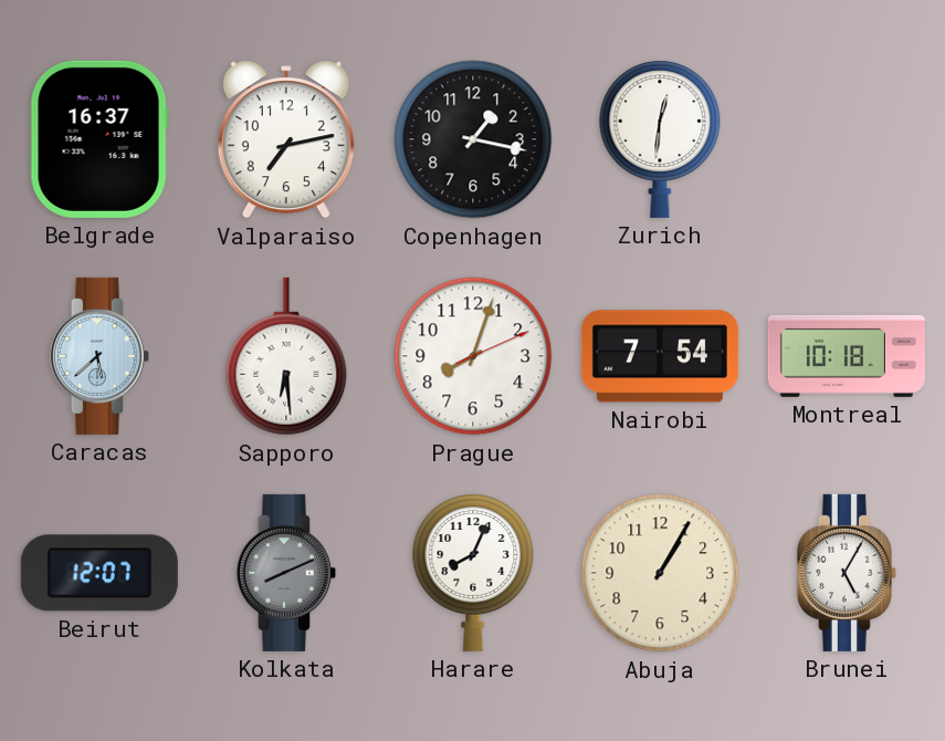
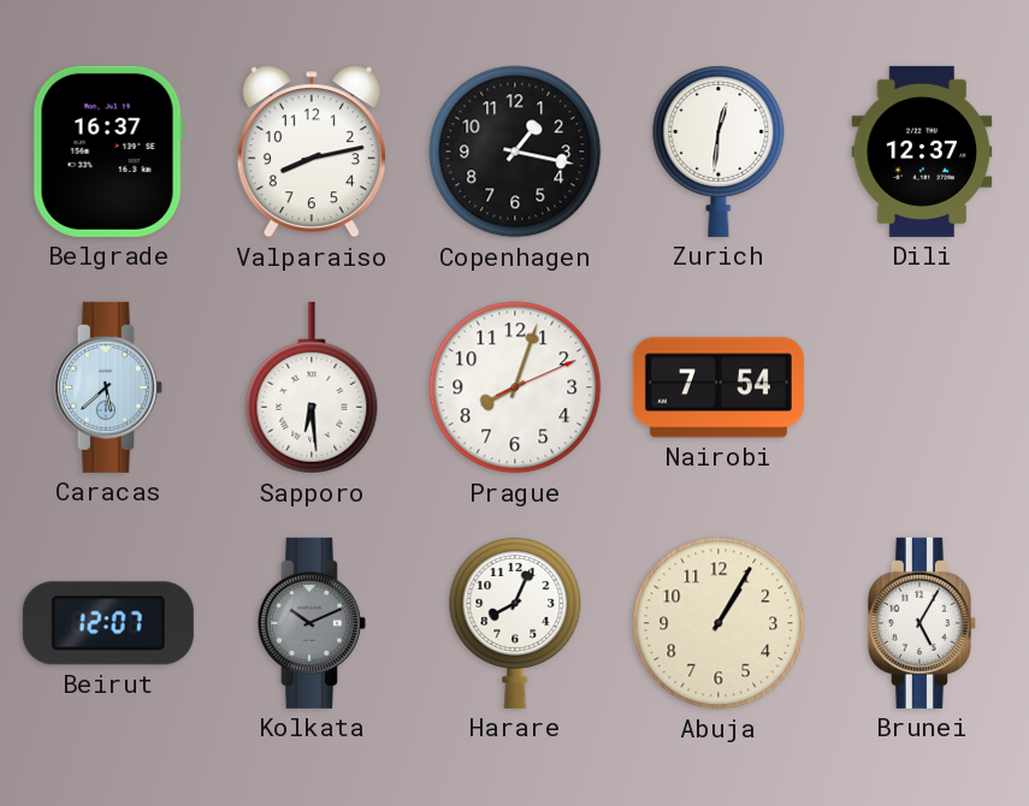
Valparaiso: 7:13 -> 8:13 (312, 152)
Dili: none -> 12:37 (922, 152)
Montreal: 10:18 -> none (847, 356)
Kolkata: 8:11 -> 10:11 (312, 623)
